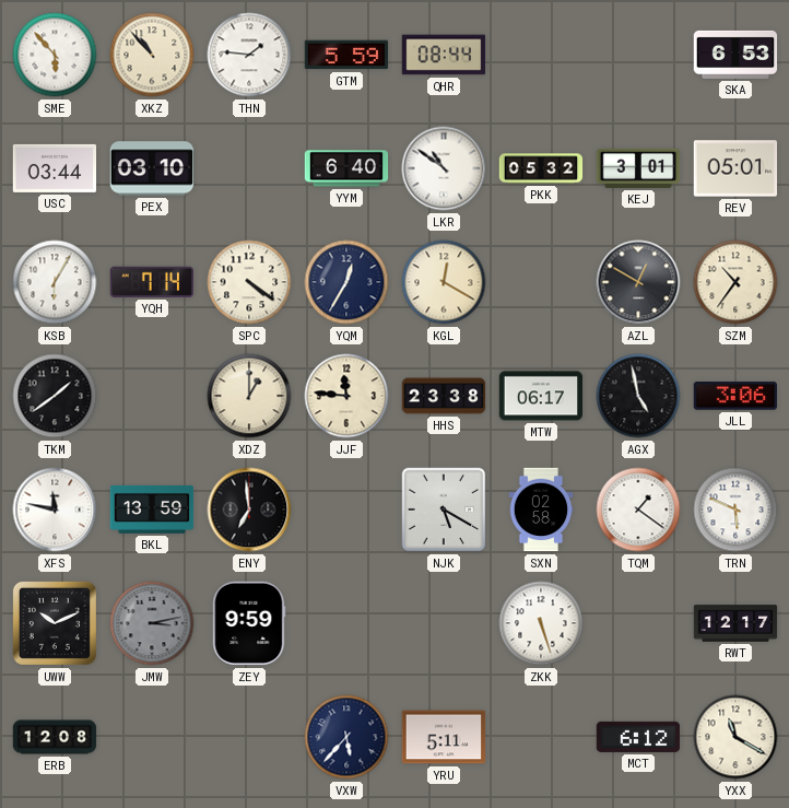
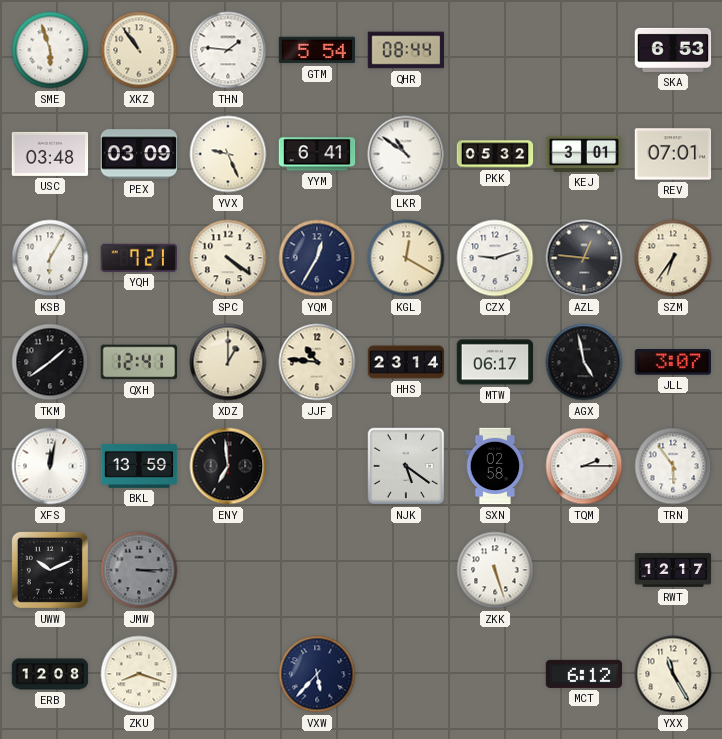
SME: 5:53 -> 5:57 (50, 50)
XKZ: 10:53 -> 10:54 (139, 50)
GTM: 5:59 -> 5:54 (317, 50)
USC: 03:44 -> 03:48 (50, 154)
PEX: 03:10 -> 03:09 (138, 154)
YVX: none -> 9:26 (228, 154)
YYM: 6:40 -> 6:41 (317, 154)
REV: 05:01 -> 07:01 (673, 154)
YQH: 7:14 -> 7:21 (138, 258)
CZX: none -> 9:12 (495, 258)
AZL: 12:50 -> 12:46 (584, 258)
SZM: 10:36 -> 6:36 (673, 258)
QXH: none -> 12:41 (139, 362)
JJF: 11:46 -> 10:46 (317, 362)
HHS: 23:38 -> 23:14 (406, 362)
JLL: 3:06 -> 3:07 (673, 362)
XFS: 11:47 -> 12:02 (50, 466)
NJK: 5:20 -> 5:21 (406, 466)
TQM: 1:21 -> 2:15 (584, 466)
TRN: 5:49 -> 5:54 (673, 466)
JMW: 3:13 -> 3:15 (139, 570)
ZEY: 9:59 -> none (249, 623)
ZKU: none -> 8:18 (139, 674)
YRU: 5:11 -> none (444, 737)
YXX: 11:20 -> 11:25 (673, 674)
